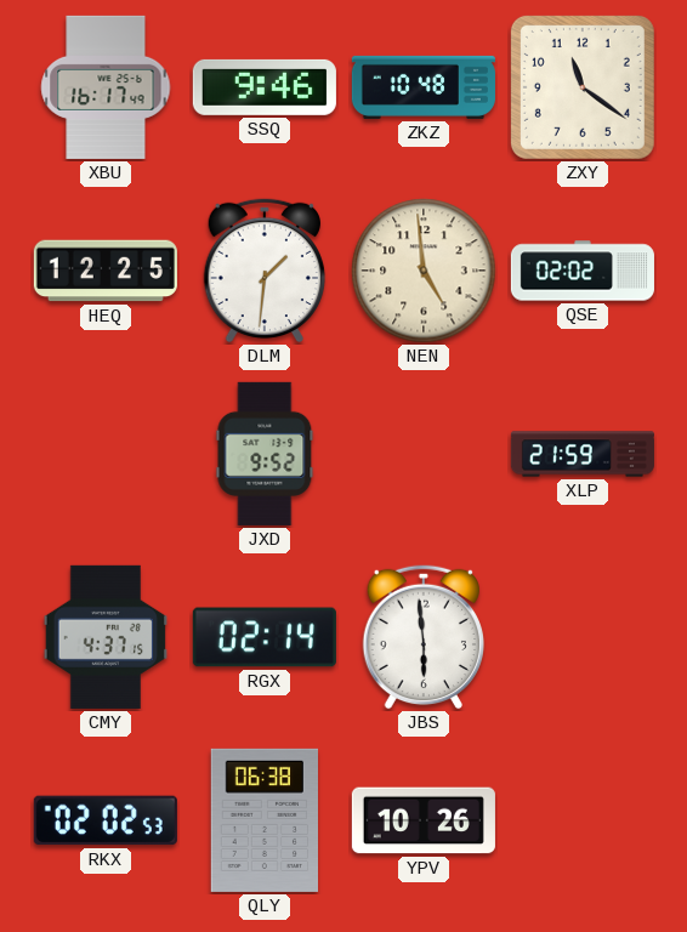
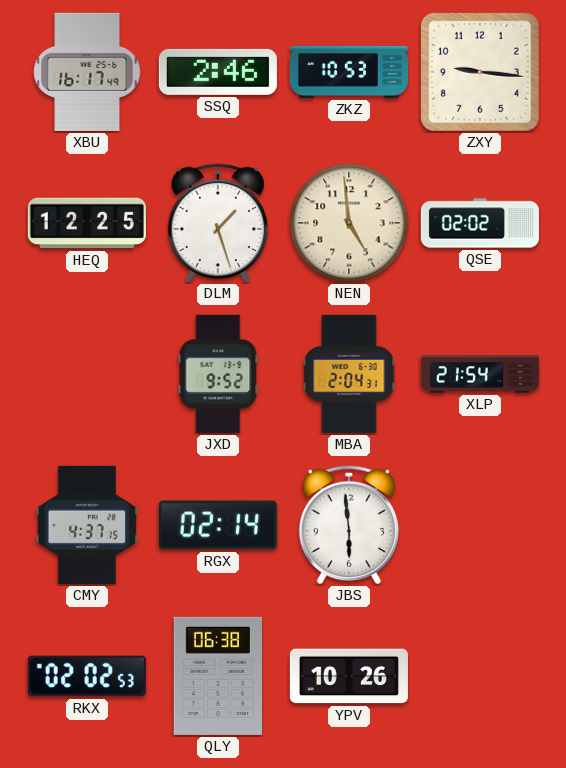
SSQ: 9:46 -> 2:46 (218, 72)
ZKZ: 10:48 -> 10:53 (349, 72)
ZXY: 11:21 -> 9:16 (480, 72)
DLM: 1:31 -> 1:27 (217, 223)
MBA: none -> 2:04 (349, 374)
XLP: 21:59 -> 21:54 (480, 374)
